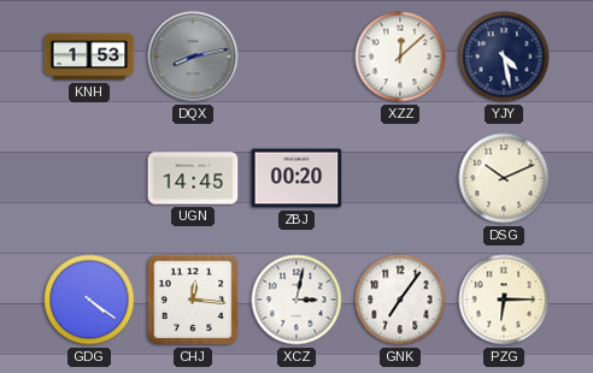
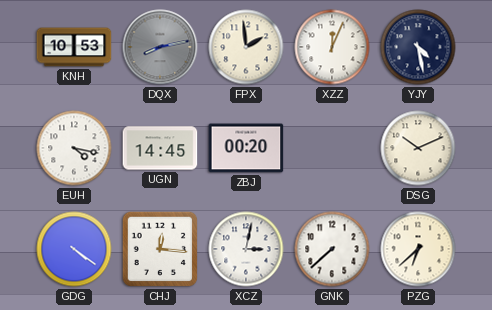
KNH: 1:53 -> 10:53 (74, 47)
FPX: none -> 1:59 (246, 47)
XZZ: 12:08 -> 12:04 (332, 47)
EUH: none -> 4:17 (74, 148)
GNK: 7:06 -> 7:38 (332, 249)
PZG: 6:15 -> 6:38 (418, 249)
